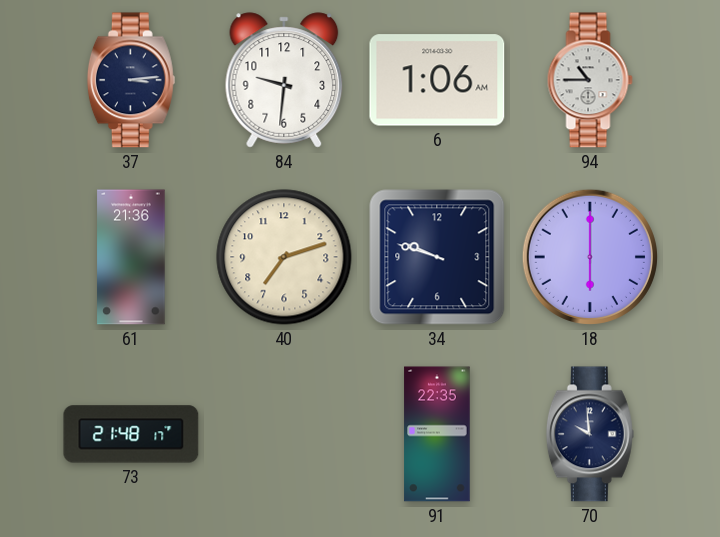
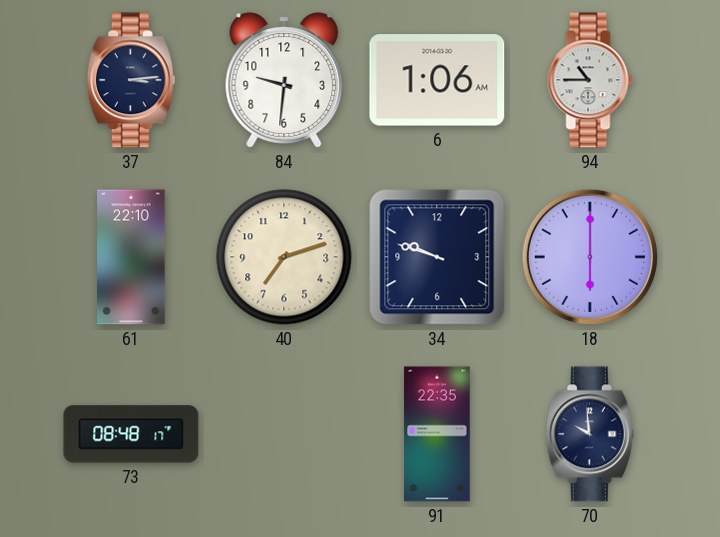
61: 21:36 -> 22:10 (131, 257)
73: 21:48 -> 08:48 (131, 434)
